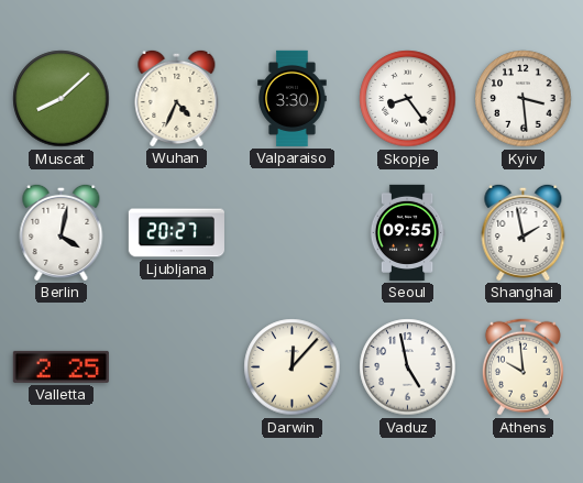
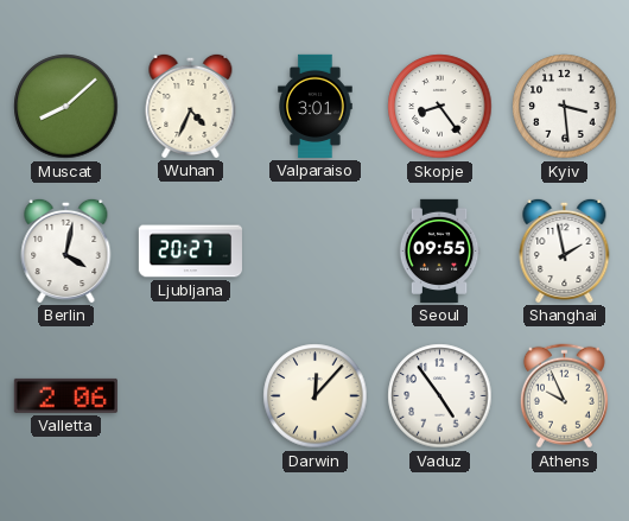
Valparaiso: 3:30 -> 3:01 (316, 106)
Valletta: 2:25 -> 2:06 (65, 395)
Vaduz: 4:58 -> 4:54 (440, 396)
Athens: 9:59 -> 9:56 (564, 396)
